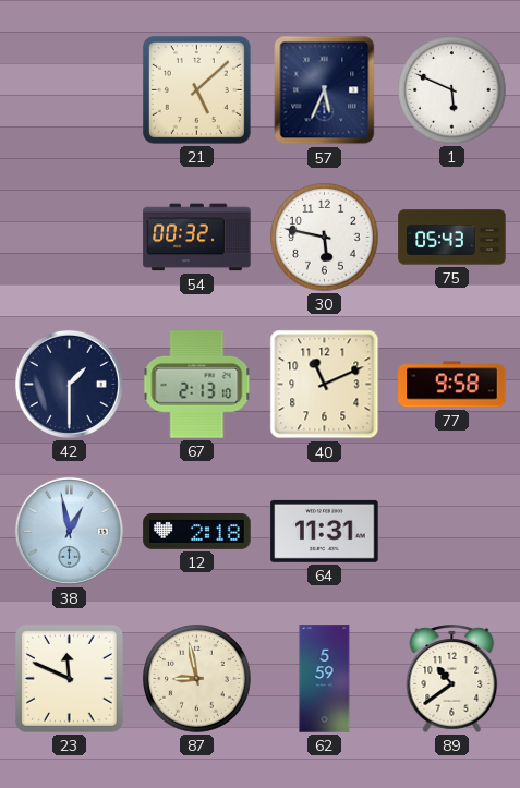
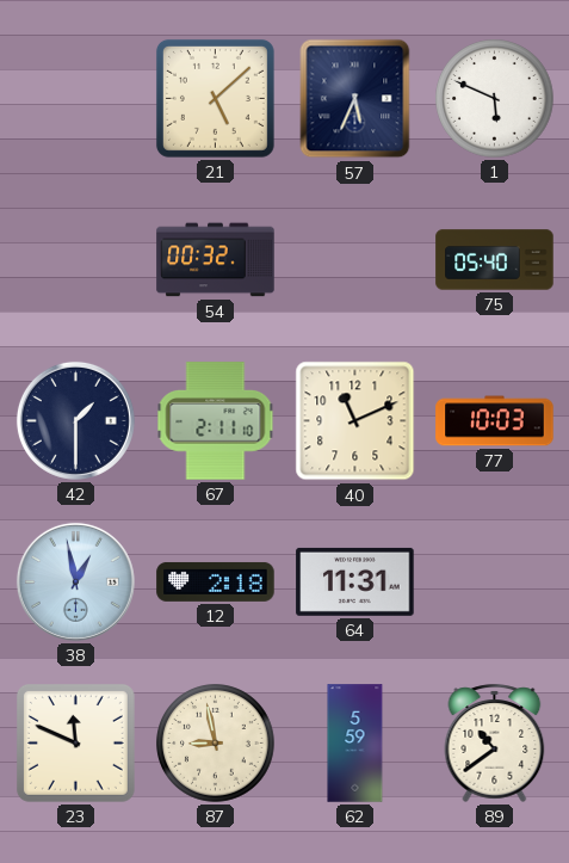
30: 5:47 -> none (325, 238)
75: 05:43 -> 05:40 (495, 260)
67: 2:13 -> 2:11 (216, 421)
77: 9:58 -> 10:03 (495, 421)
